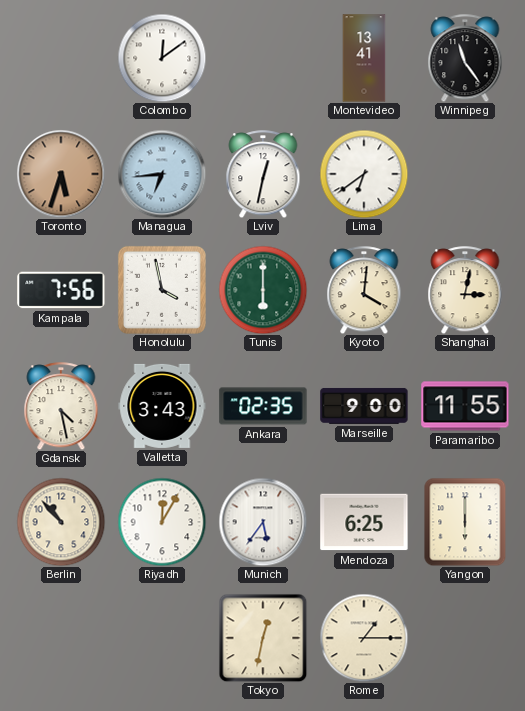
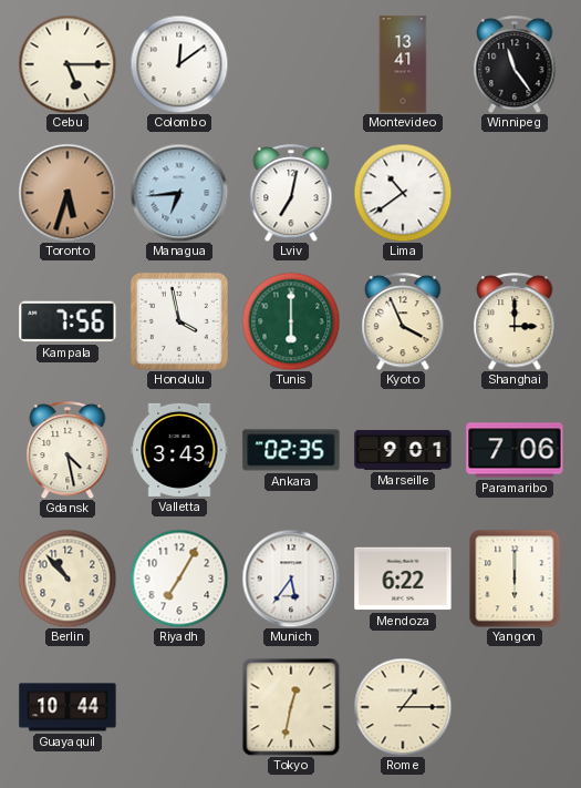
Cebu: none -> 5:15 (68, 64)
Lviv: 12:32 -> 7:02 (291, 193)
Lima: 6:39 -> 10:39 (403, 193)
Kyoto: 4:01 -> 3:56 (403, 321)
Shanghai: 3:02 -> 3:00 (515, 321)
Marseille: 9:00 -> 9:01 (403, 450)
Paramaribo: 11:55 -> 7:06 (515, 450)
Riyadh: 12:05 -> 7:05 (179, 579)
Mendoza: 6:25 -> 6:22 (403, 579)
Guayaquil: none -> 10:44 (68, 707)
